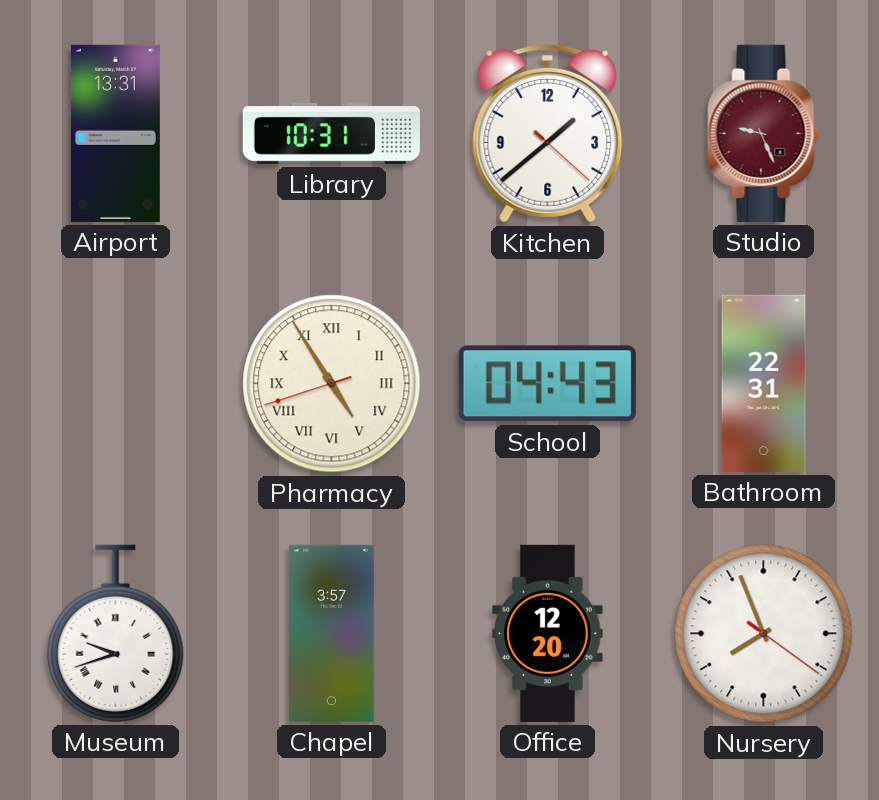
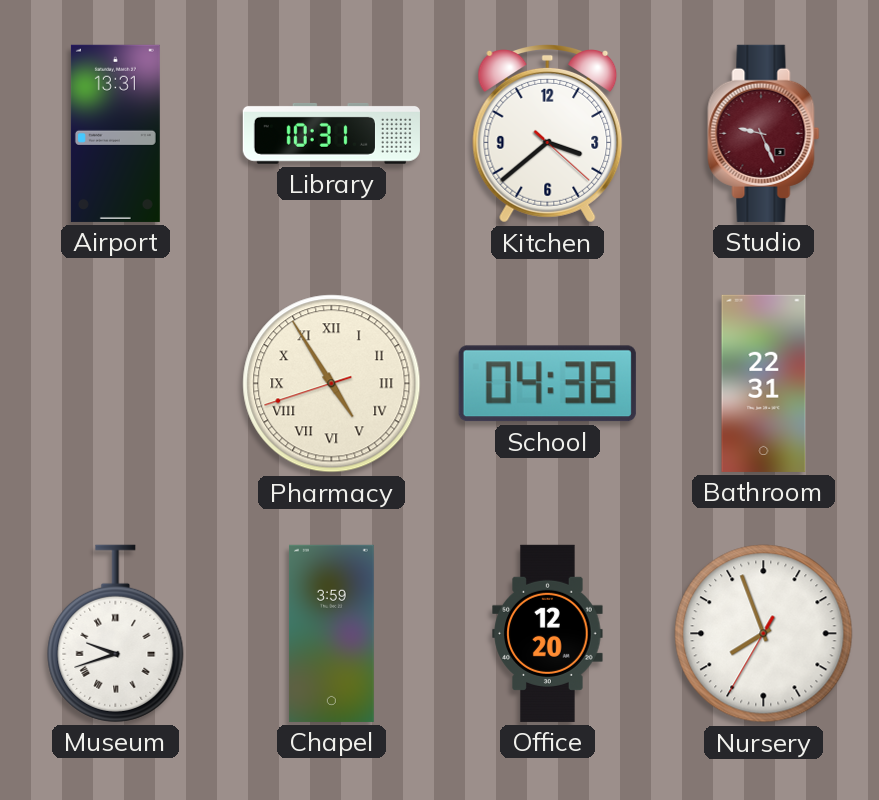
Kitchen: 1:38 -> 3:38 (548, 134)
School: 04:43 -> 04:38 (547, 384)
Chapel: 3:57 -> 3:59 (331, 633)
Nursery: 7:56:21 -> 7:56:35 (764, 634)
